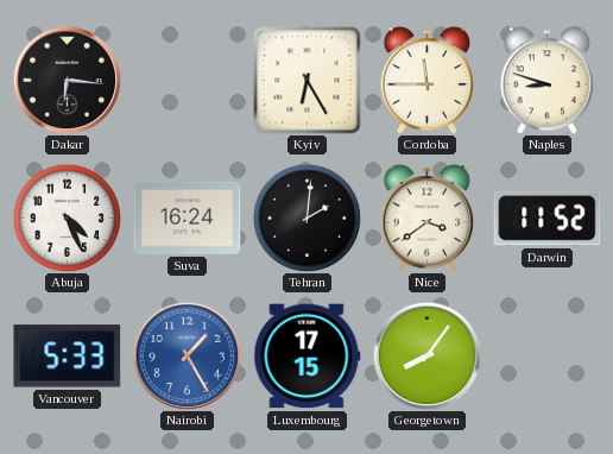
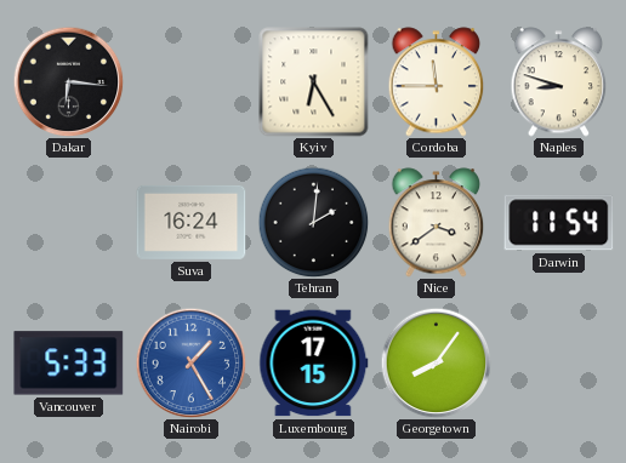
Abuja: 4:26 -> none (67, 217)
Darwin: 11:52 -> 11:54 (559, 223)
